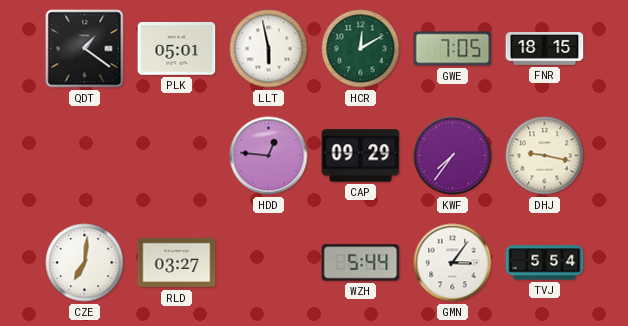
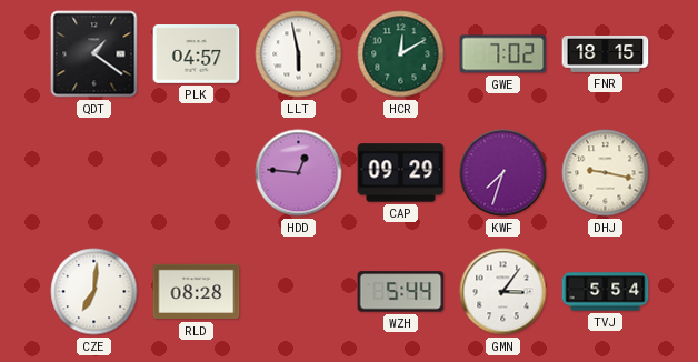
PLK: 05:01 -> 04:57 (197, 54)
GWE: 7:05 -> 7:02 (503, 54)
KWF: 7:36 -> 7:33 (503, 173)
RLD: 03:27 -> 08:28 (197, 292)
